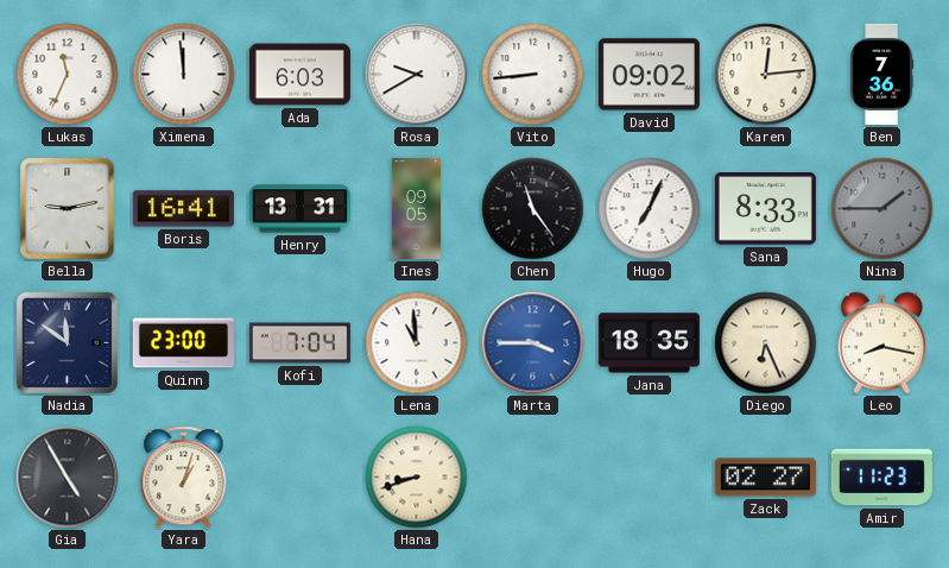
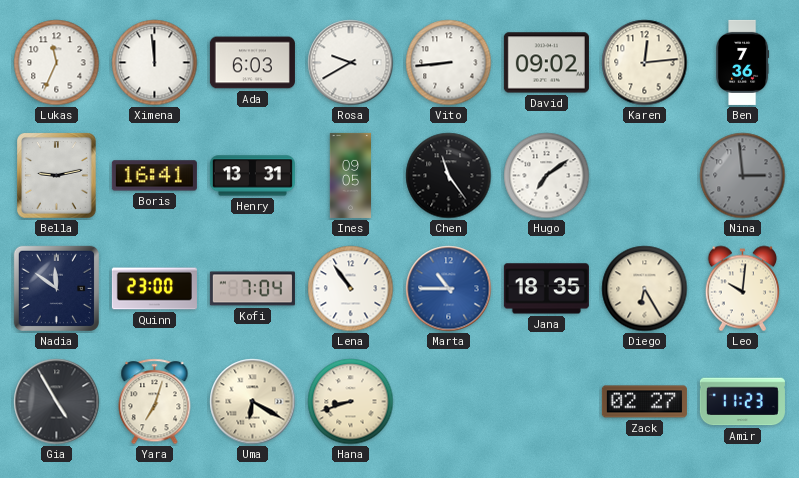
Hugo: 7:04 -> 7:09 (547, 176)
Sana: 8:33 -> none (765, 209)
Nina: 1:45 -> 2:59 (743, 176)
Lena: 10:59 -> 10:54 (351, 289)
Marta: 3:45 -> 10:45 (449, 289)
Diego: 6:26 -> 6:25 (645, 289)
Leo: 8:17 -> 10:01 (743, 289)
Yara: 1:03 -> 7:03 (155, 402)
Uma: none -> 6:20 (253, 402)
